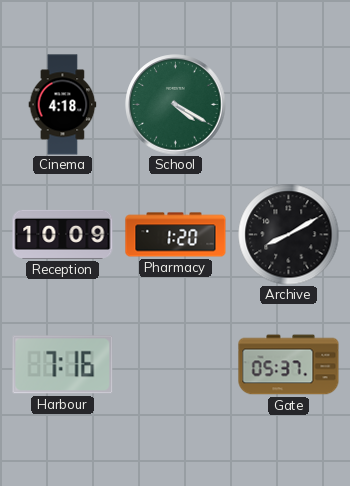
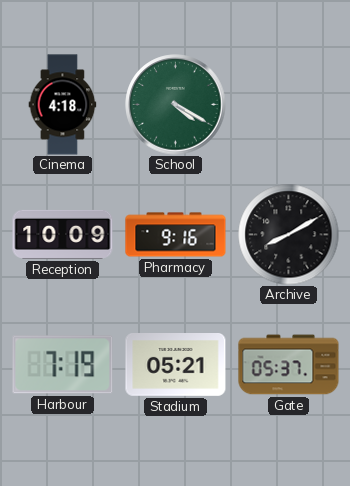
Pharmacy: 1:20 -> 9:16 (176, 235)
Harbour: 7:16 -> 7:19 (63, 365)
Stadium: none -> 05:21 (176, 365)
